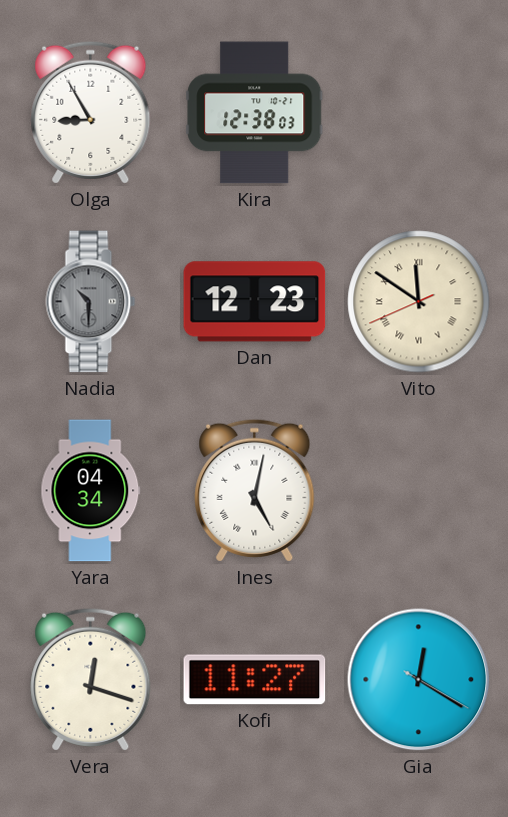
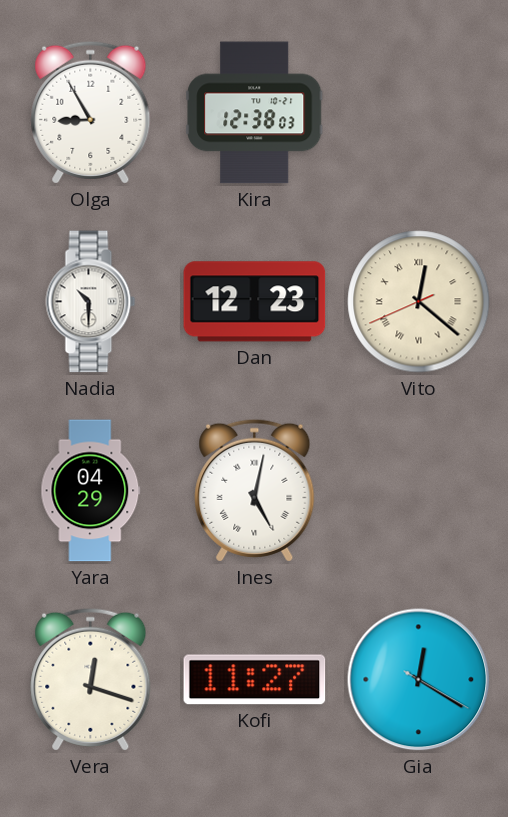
Nadia dial: grey -> white (91, 302)
Vito: 11:50 -> 12:21 (419, 302)
Yara: 04:34 -> 04:29 (91, 491)
